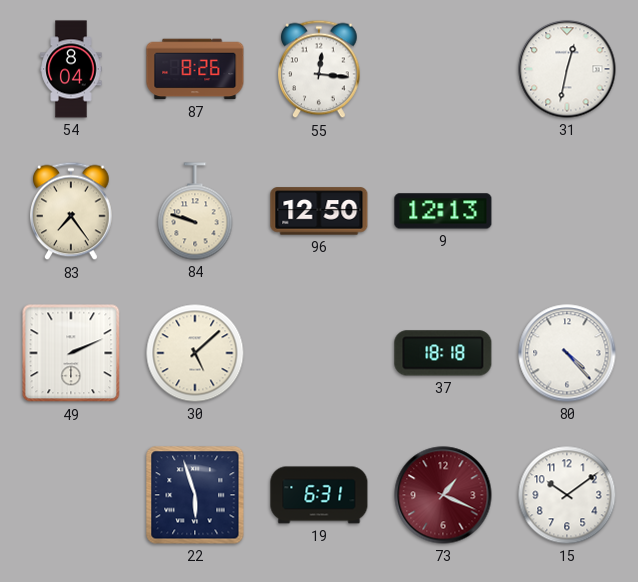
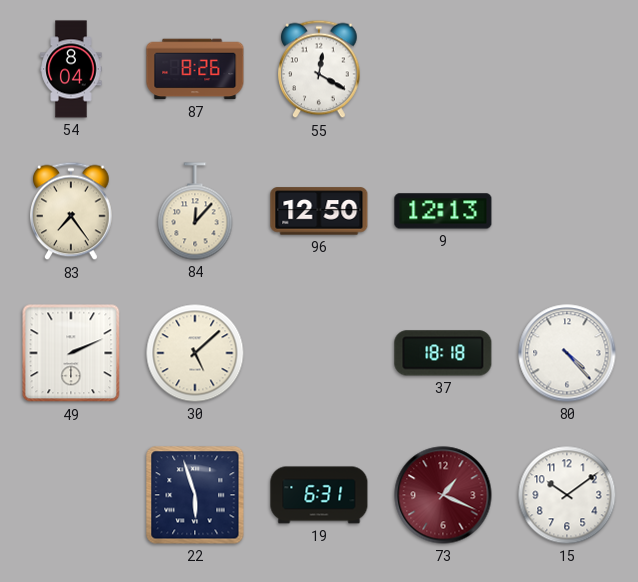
55: 12:16 -> 12:20 (320, 69)
31: 12:32 -> none (567, 69)
84: 9:48 -> 12:07 (195, 211)
